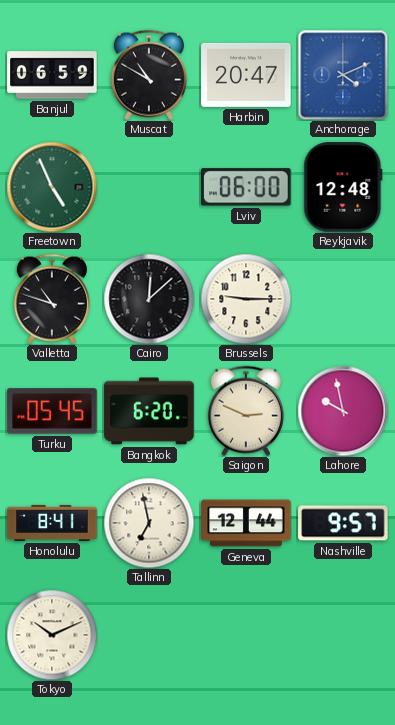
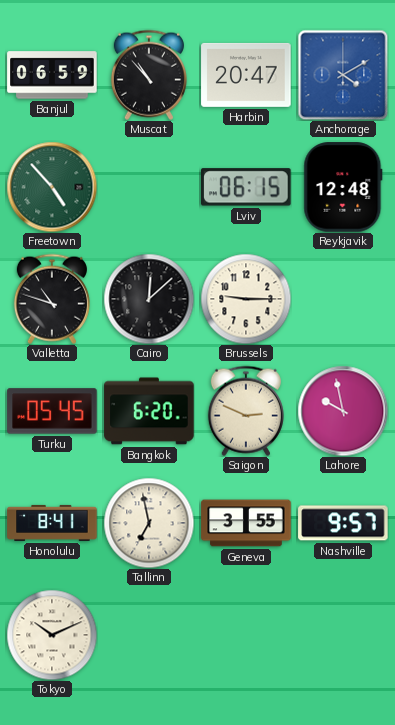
Muscat: 10:50 -> 10:53 (149, 75)
Anchorage: 4:11 -> 4:10 (343, 75)
Freetown: 4:56 -> 4:53 (52, 187)
Lviv: 06:00 -> 06:15 (246, 187)
Geneva: 12:44 -> 3:55 (246, 523)
